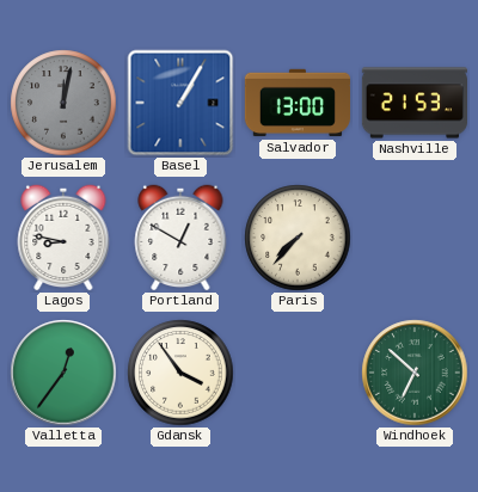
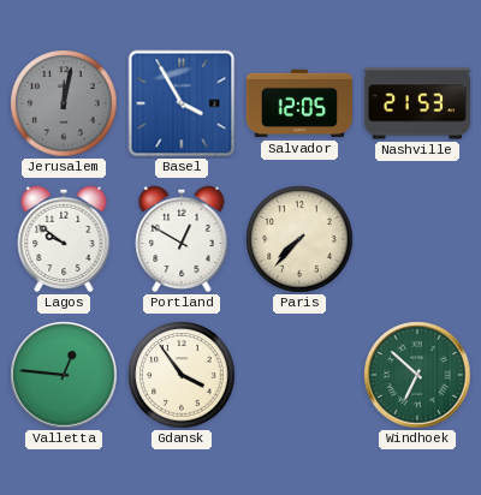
Basel: 1:05 -> 3:55 (182, 103)
Salvador: 13:00 -> 12:05 (298, 103)
Lagos: 8:47 -> 9:51 (64, 239)
Valletta: 12:36 -> 12:46 (64, 375)
